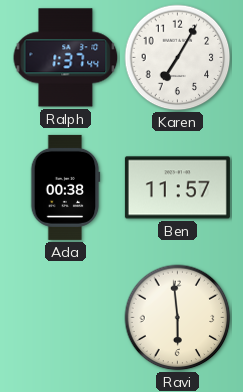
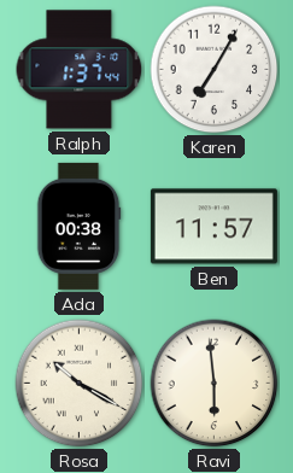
Rosa: none -> 10:20 (80, 384)
